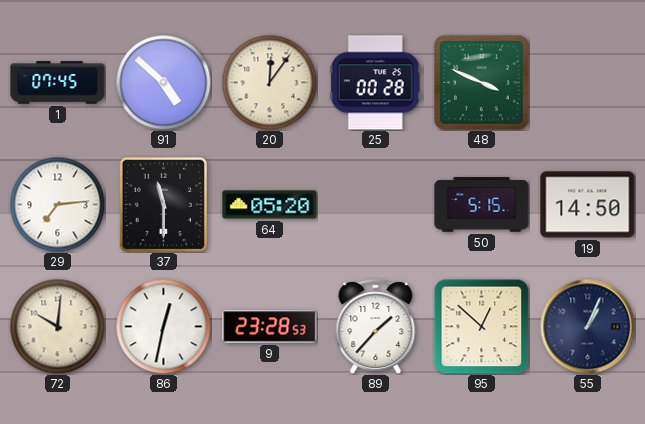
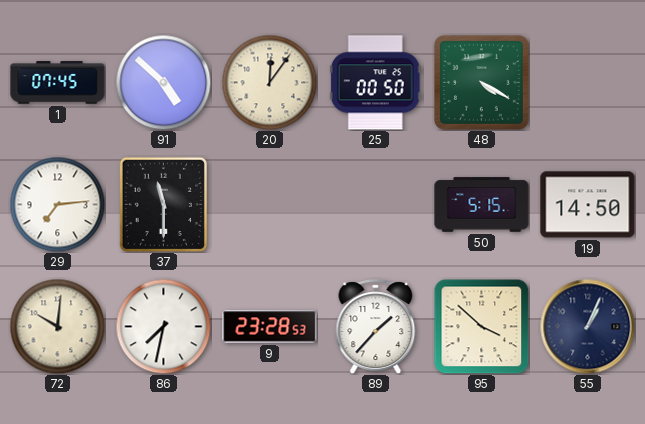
25: 00:28 -> 00:50 (375, 83)
48: 3:49 -> 4:20 (481, 82)
64: 05:20 -> none (270, 205)
86: 12:32 -> 7:32 (163, 326)
95: 12:52 -> 3:52 (481, 326)
